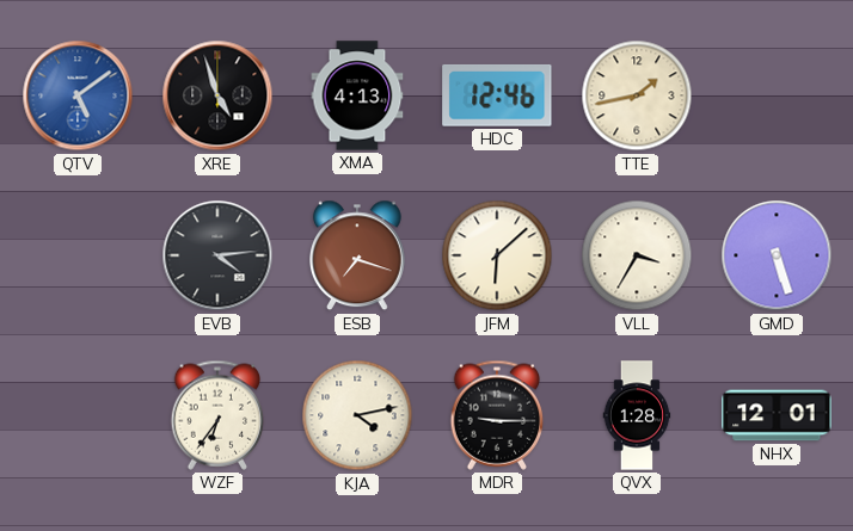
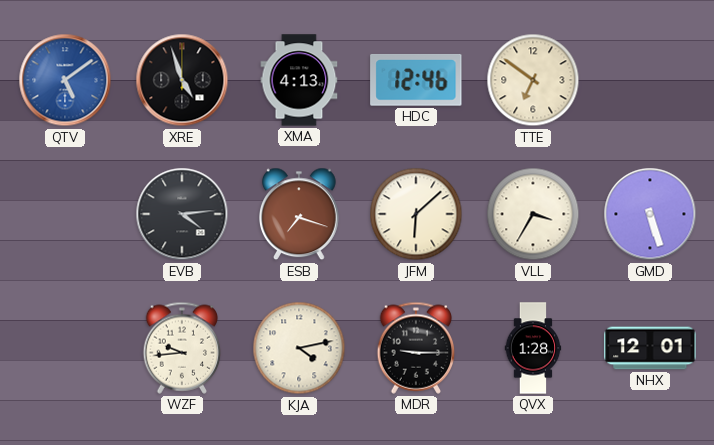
TTE: 1:43 -> 6:51 (533, 80)
WZF: 6:36 -> 9:44 (182, 348)
